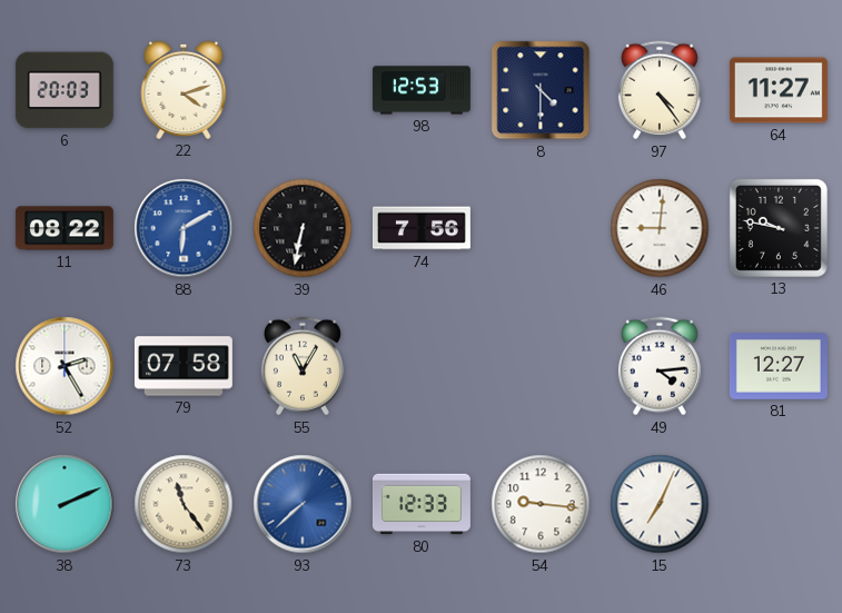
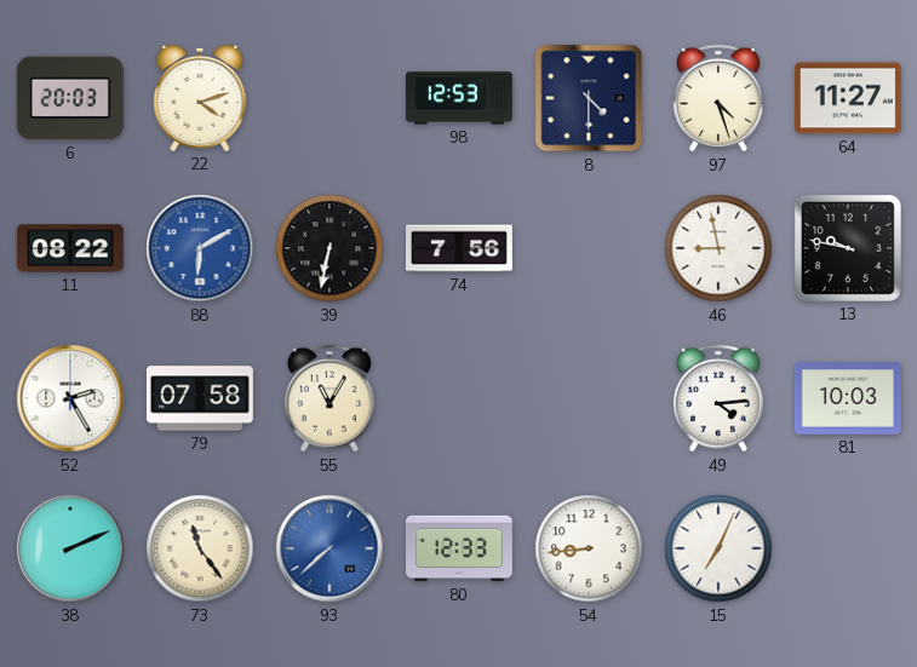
97: 4:24 -> 4:27 (718, 98)
46: 9:01 -> 8:58 (718, 248)
81: 12:27 -> 10:03 (848, 398)
54: 9:16 -> 8:44 (589, 548)
